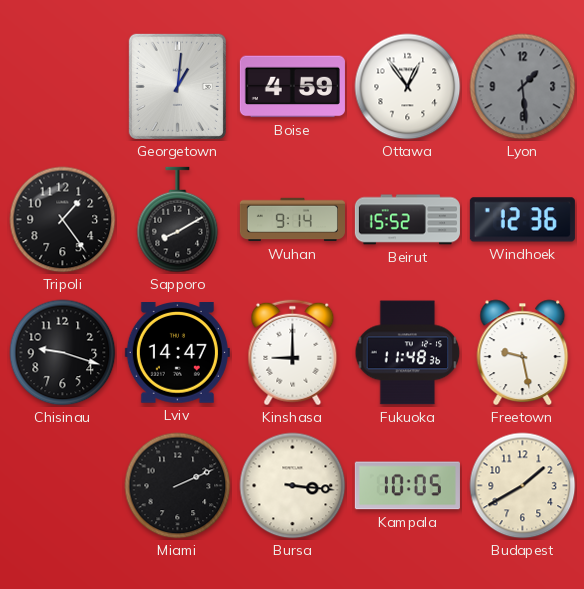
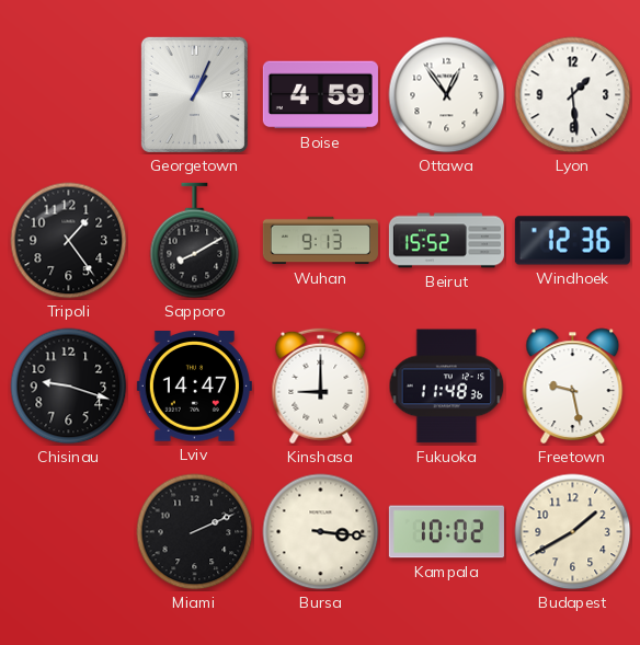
Georgetown: 1:01 -> 1:04 (194, 94)
Lyon dial: grey -> white (573, 95)
Wuhan: 9:14 -> 9:13 (320, 241)
Kampala: 10:05 -> 10:02 (446, 532)
